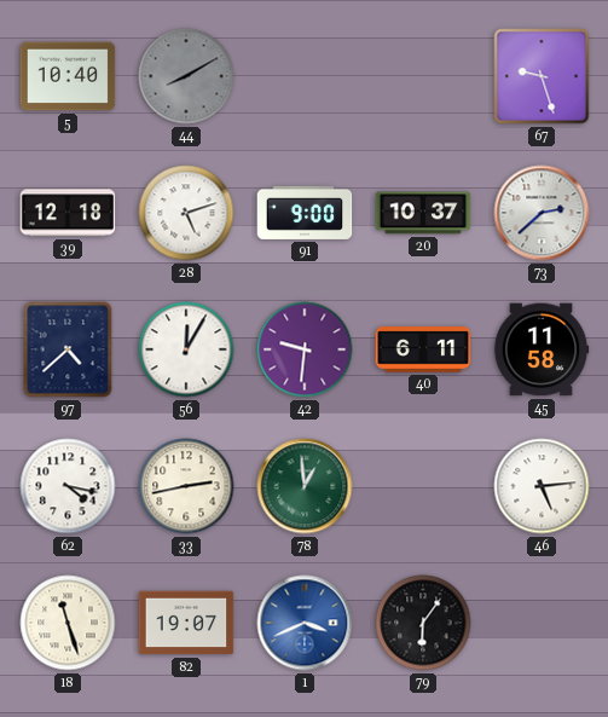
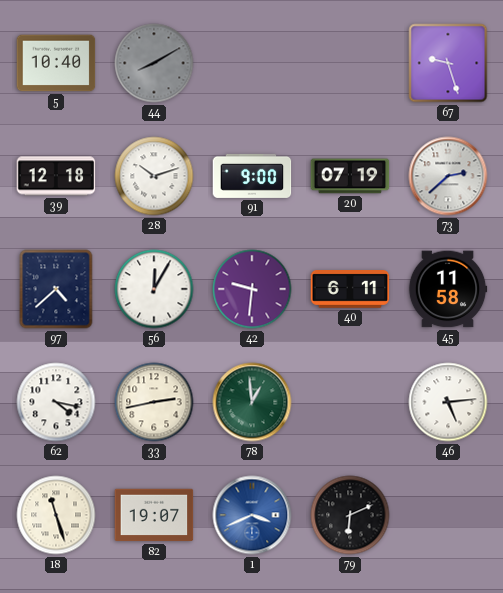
28: 5:12 -> 10:12 (154, 176)
20: 10:37 -> 07:19 (350, 176)
79: 6:06 -> 6:11 (350, 515)
